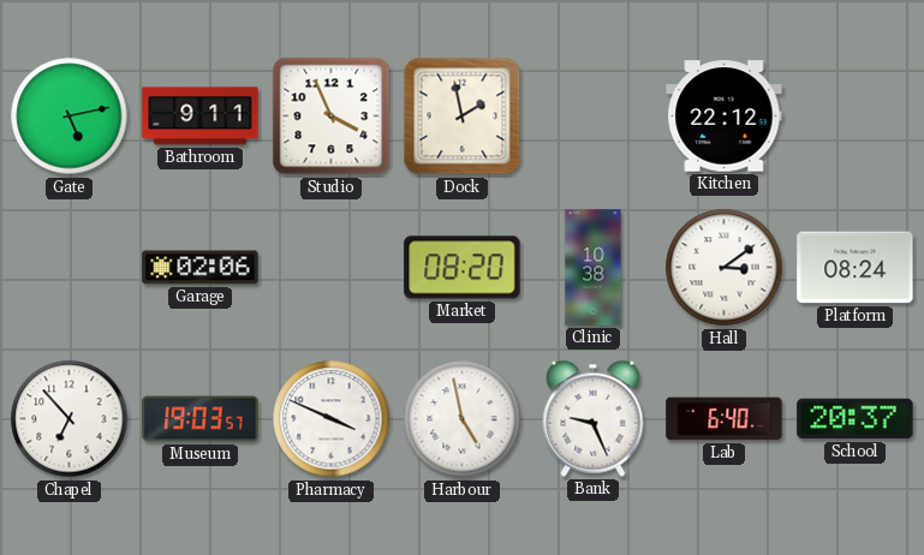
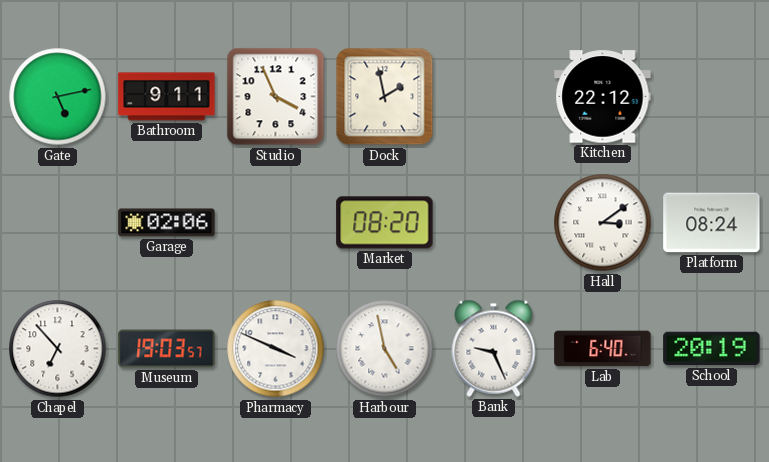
Clinic: 10:38 -> none (594, 268)
School: 20:37 -> 20:19 (712, 349)
